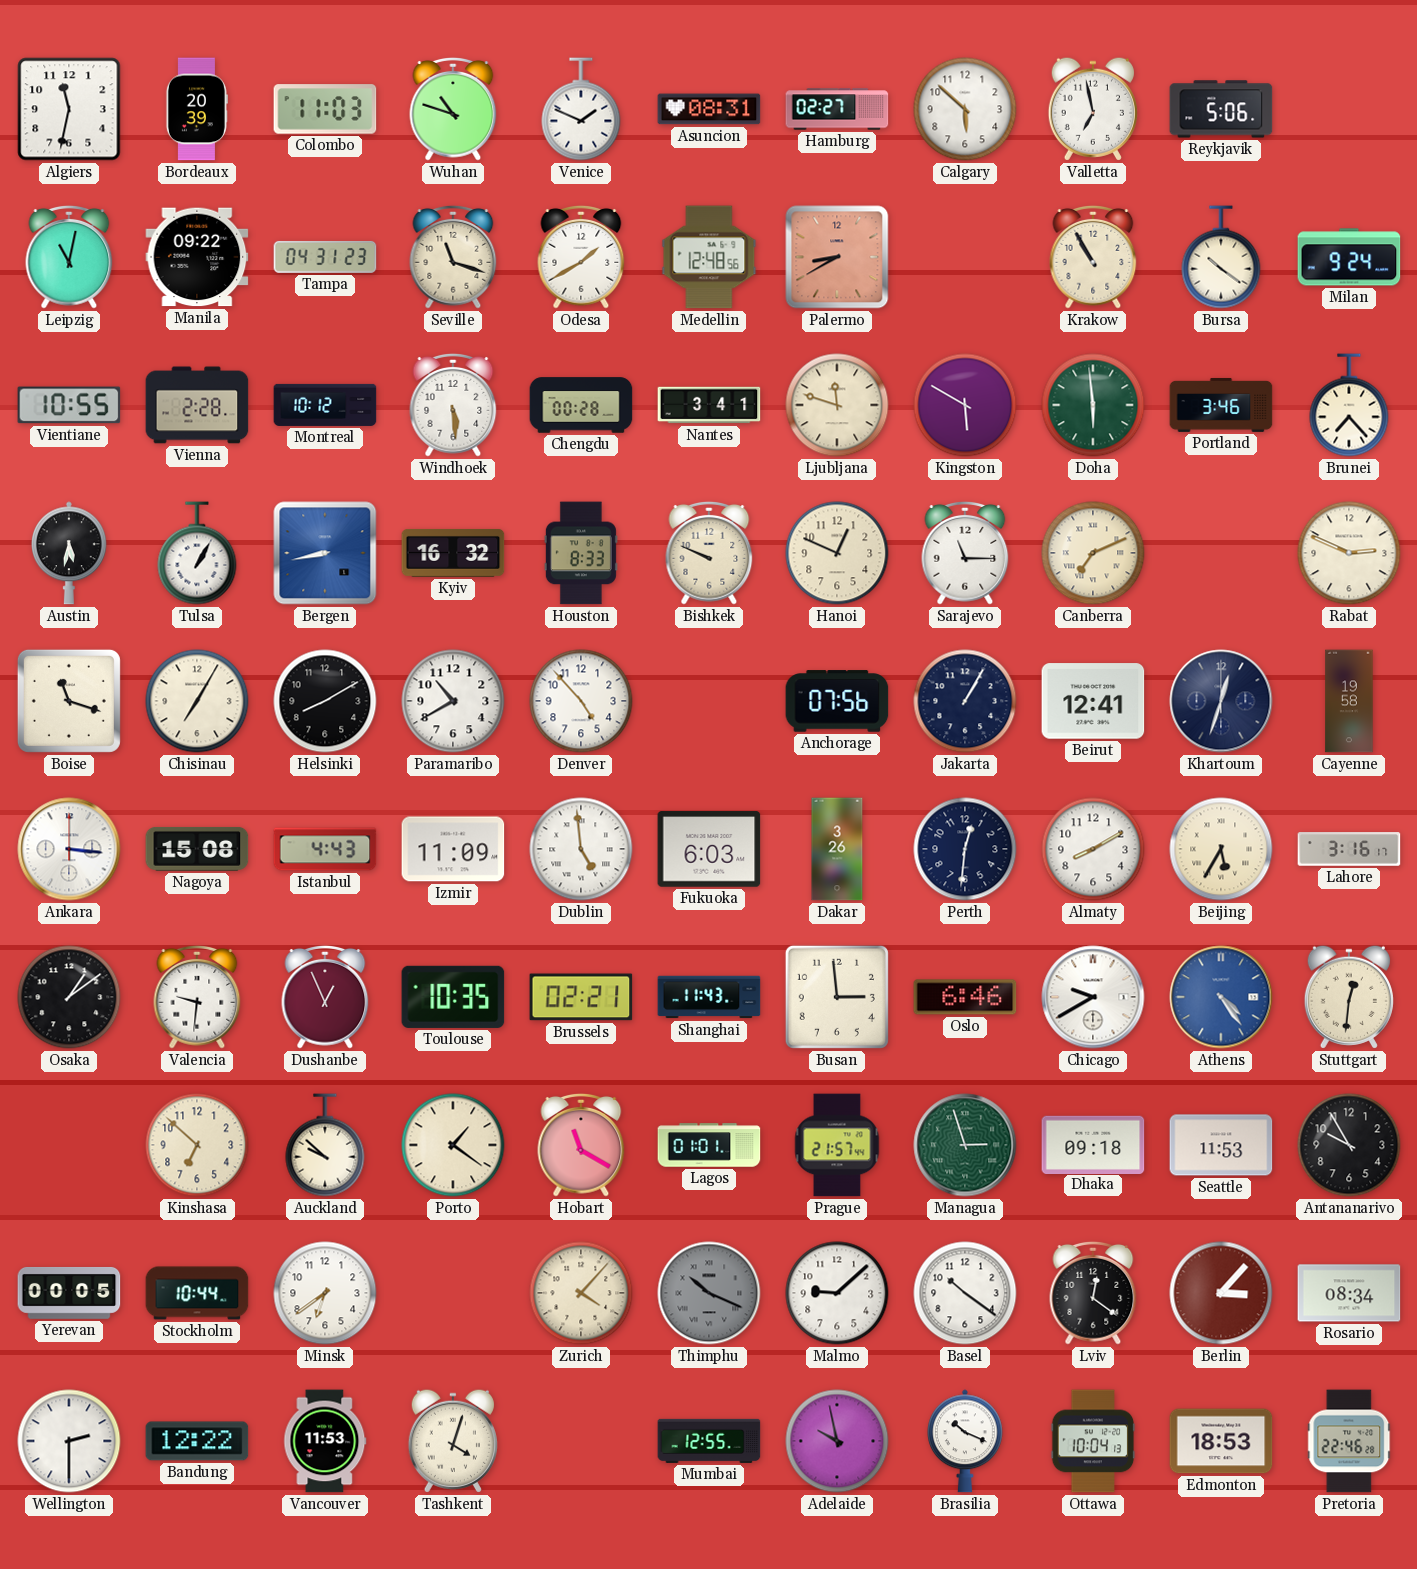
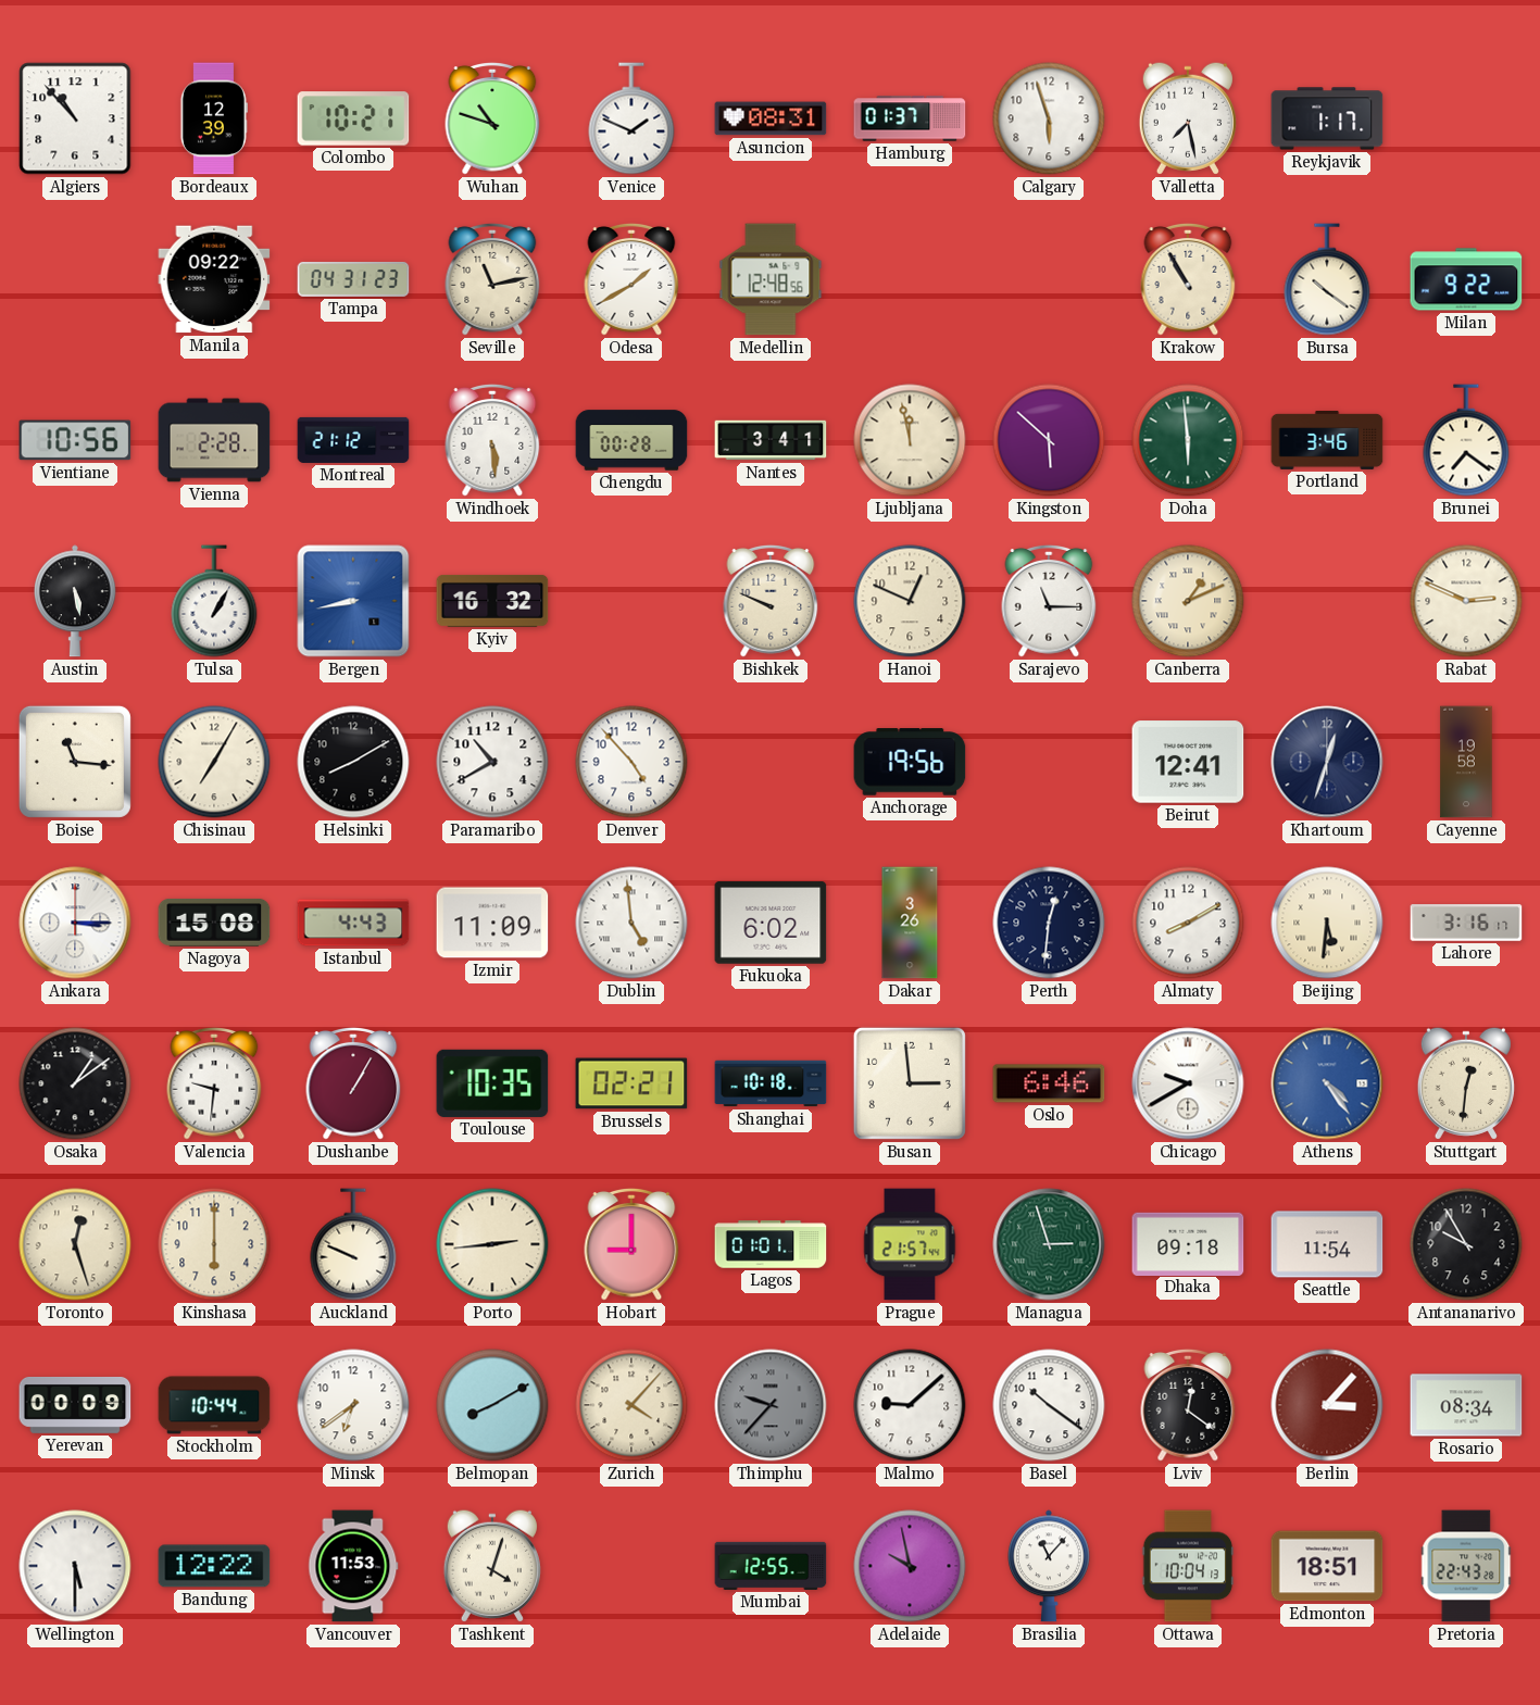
Algiers: 11:32 -> 10:53 (75, 118)
Bordeaux: 20:39 -> 12:39 (213, 118)
Colombo: 11:03 -> 10:21 (353, 118)
Hamburg: 02:27 -> 01:37 (910, 118)
Calgary: 5:52 -> 5:57 (1049, 118)
Valletta: 6:58 -> 7:28 (1188, 118)
Reykjavik: 5:06 -> 1:17 (1327, 118)
Leipzig: 11:02 -> none (69, 257)
Seville: 11:18 -> 11:13 (492, 279)
Palermo: 8:40 -> none (837, 257)
Milan: 9:24 -> 9:22 (1466, 279)
Vientiane: 10:55 -> 10:56 (75, 440)
Montreal: 10:12 -> 21:12 (353, 440)
Ljubljana: 11:48 -> 11:58 (910, 440)
Kingston: 5:50 -> 5:52 (1049, 440)
Brunei: 7:23 -> 7:21 (1466, 440)
Austin: 5:32 -> 5:28 (76, 601)
Houston: 8:33 -> none (581, 553)
Canberra: 7:11 -> 1:11 (1188, 601)
Boise: 11:18 -> 11:16 (75, 762)
Anchorage: 07:56 -> 19:56 (910, 762)
Jakarta: 1:05 -> none (965, 701)
Ankara: 3:16 -> 3:15 (75, 923)
Fukuoka: 6:03 -> 6:02 (771, 923)
Beijing: 5:35 -> 5:31 (1327, 923)
Dushanbe: 12:56 -> 1:05 (353, 1083)
Shanghai: 11:43 -> 10:18 (771, 1083)
Toronto: none -> 12:27 (75, 1244)
Kinshasa: 6:52 -> 6:00 (214, 1244)
Auckland: 9:52 -> 9:49 (353, 1244)
Porto: 1:21 -> 2:44 (492, 1244)
Hobart: 11:20 -> 9:00 (631, 1244)
Seattle: 11:53 -> 11:54 (1327, 1244)
Yerevan: 00:05 -> 00:09 (75, 1405)
Belmopan: none -> 8:10 (492, 1405)
Thimphu: 10:19 -> 9:37 (771, 1405)
Wellington: 2:30 -> 5:30 (75, 1566)
Brasilia: 10:19 -> 11:07 (1050, 1566)
Edmonton: 18:53 -> 18:51 (1327, 1566)
Pretoria: 22:46 -> 22:43 (1467, 1566)
